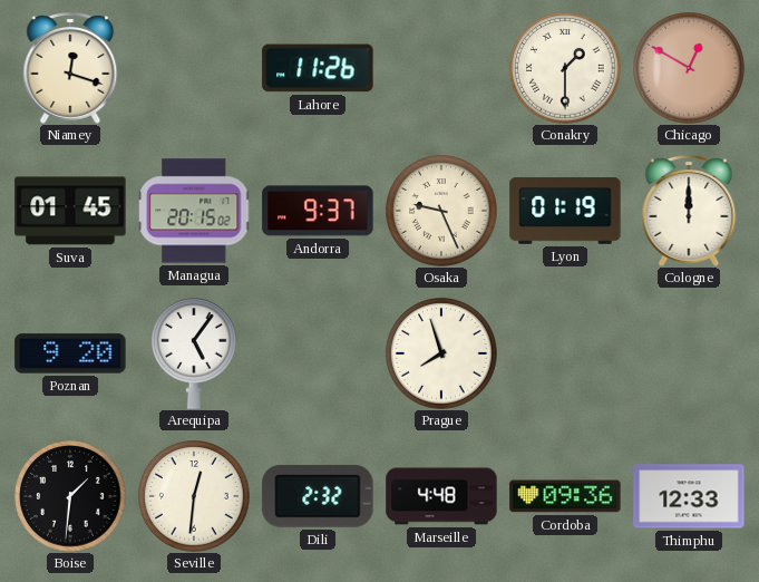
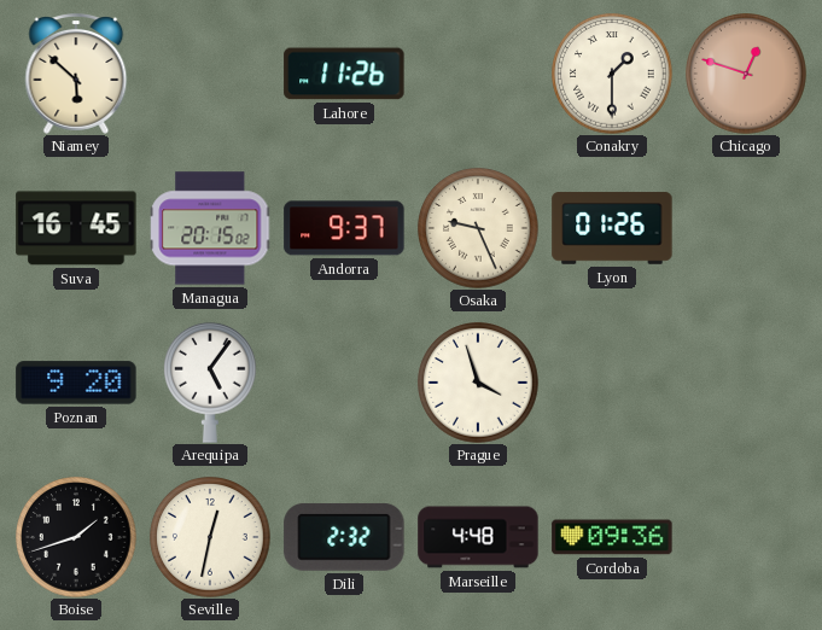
Niamey: 12:18 -> 5:52 (76, 75)
Chicago: 12:50 -> 12:48 (746, 74)
Suva: 01:45 -> 16:45 (76, 228)
Lyon: 01:19 -> 01:26 (612, 228)
Cologne: 12:00 -> none (689, 212)
Prague: 7:57 -> 3:57 (478, 383)
Boise: 1:31 -> 1:42 (76, 537)
Seville: 12:31 -> 12:32 (210, 537)
Thimphu: 12:33 -> none (689, 496)
